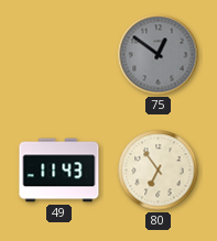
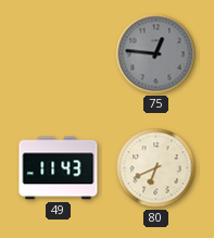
75: 12:51 -> 12:46 (156, 54)
80: 6:54 -> 6:41 (156, 168)
